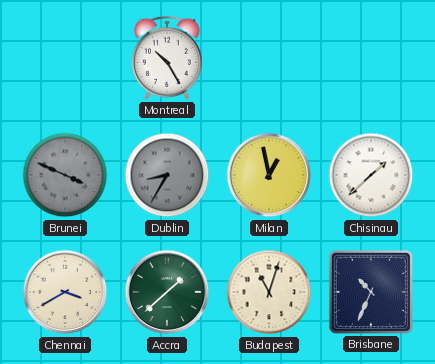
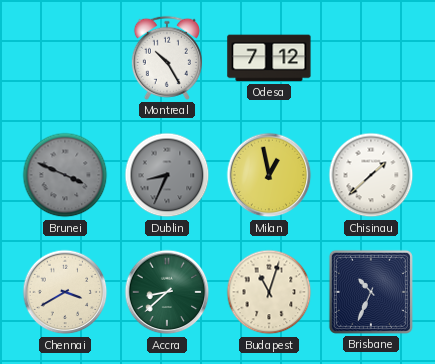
Odesa: none -> 7:12 (269, 58)
Dublin: 8:35 -> 8:34 (167, 175)
Accra: 1:38 -> 8:38 (167, 292)
